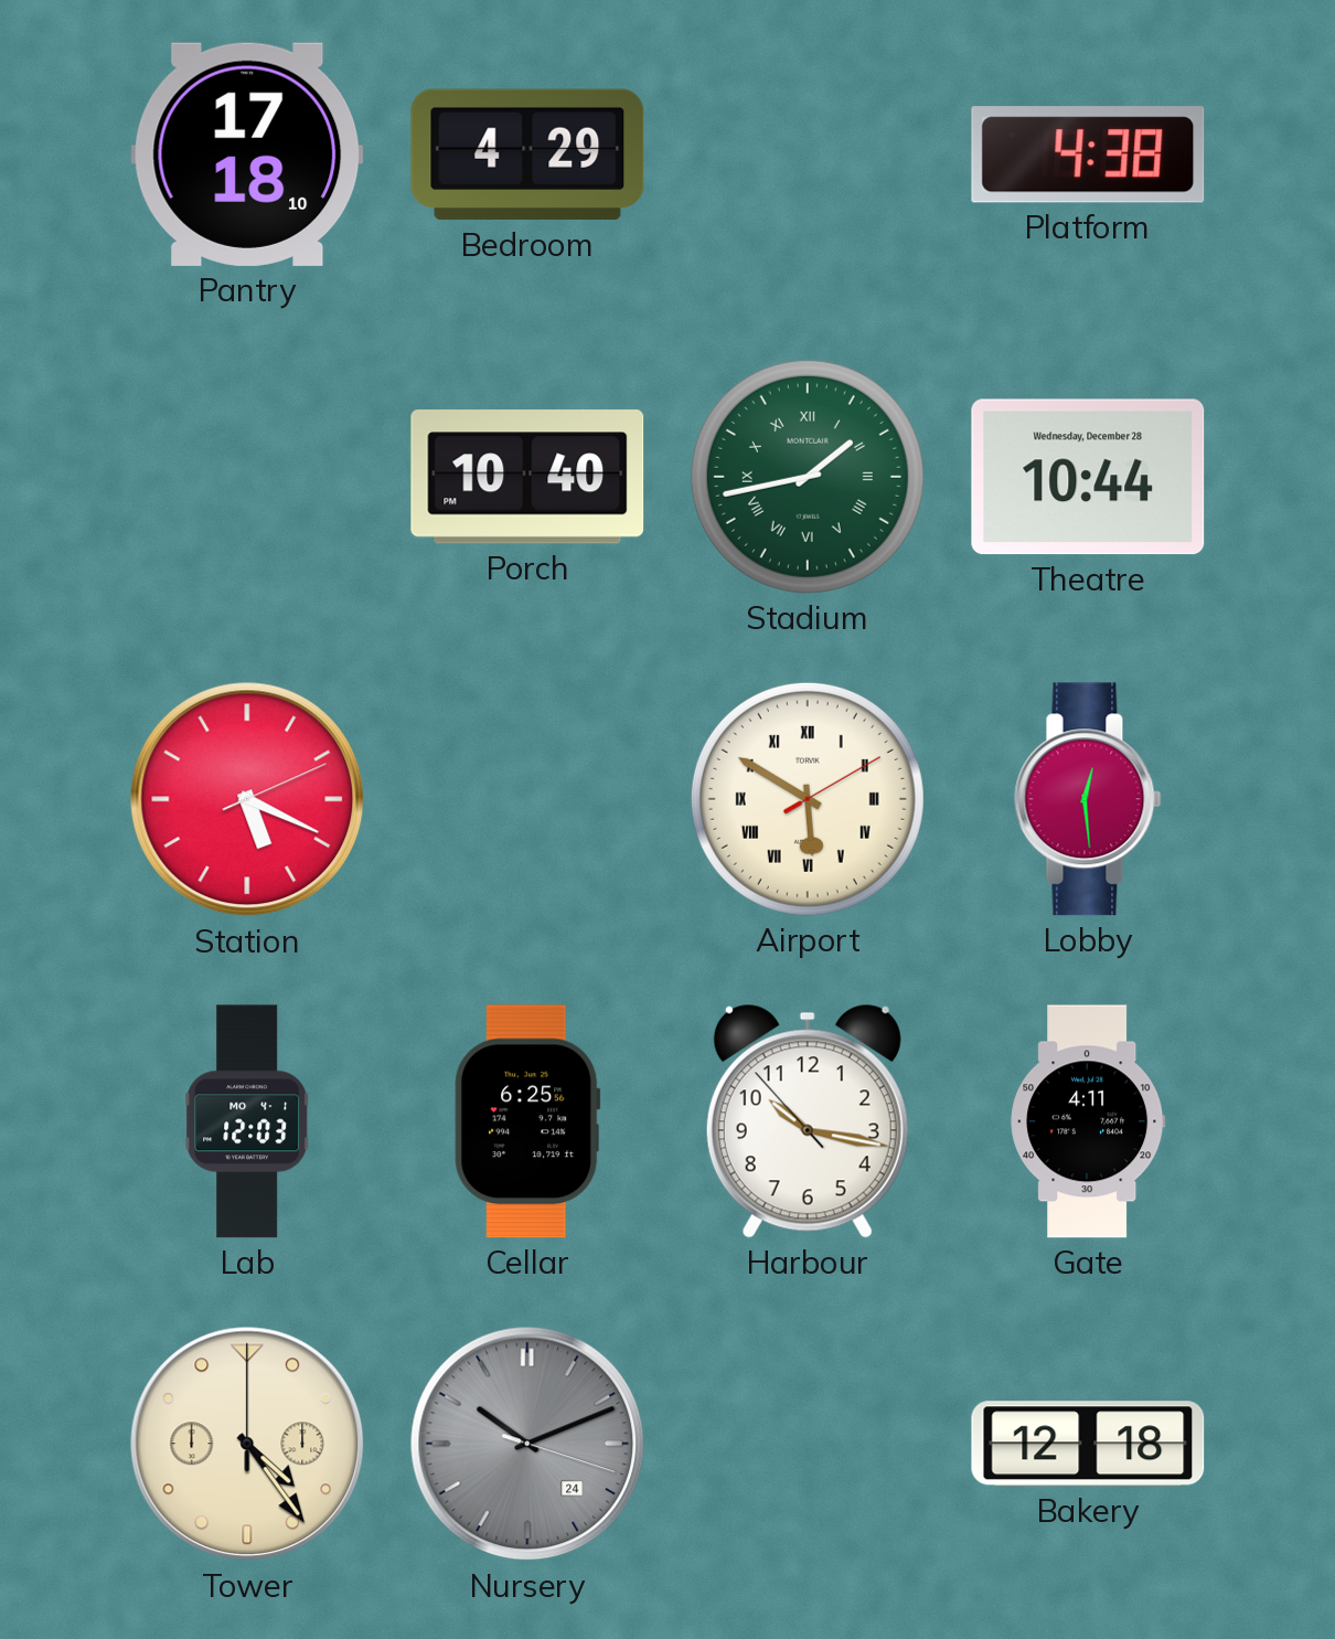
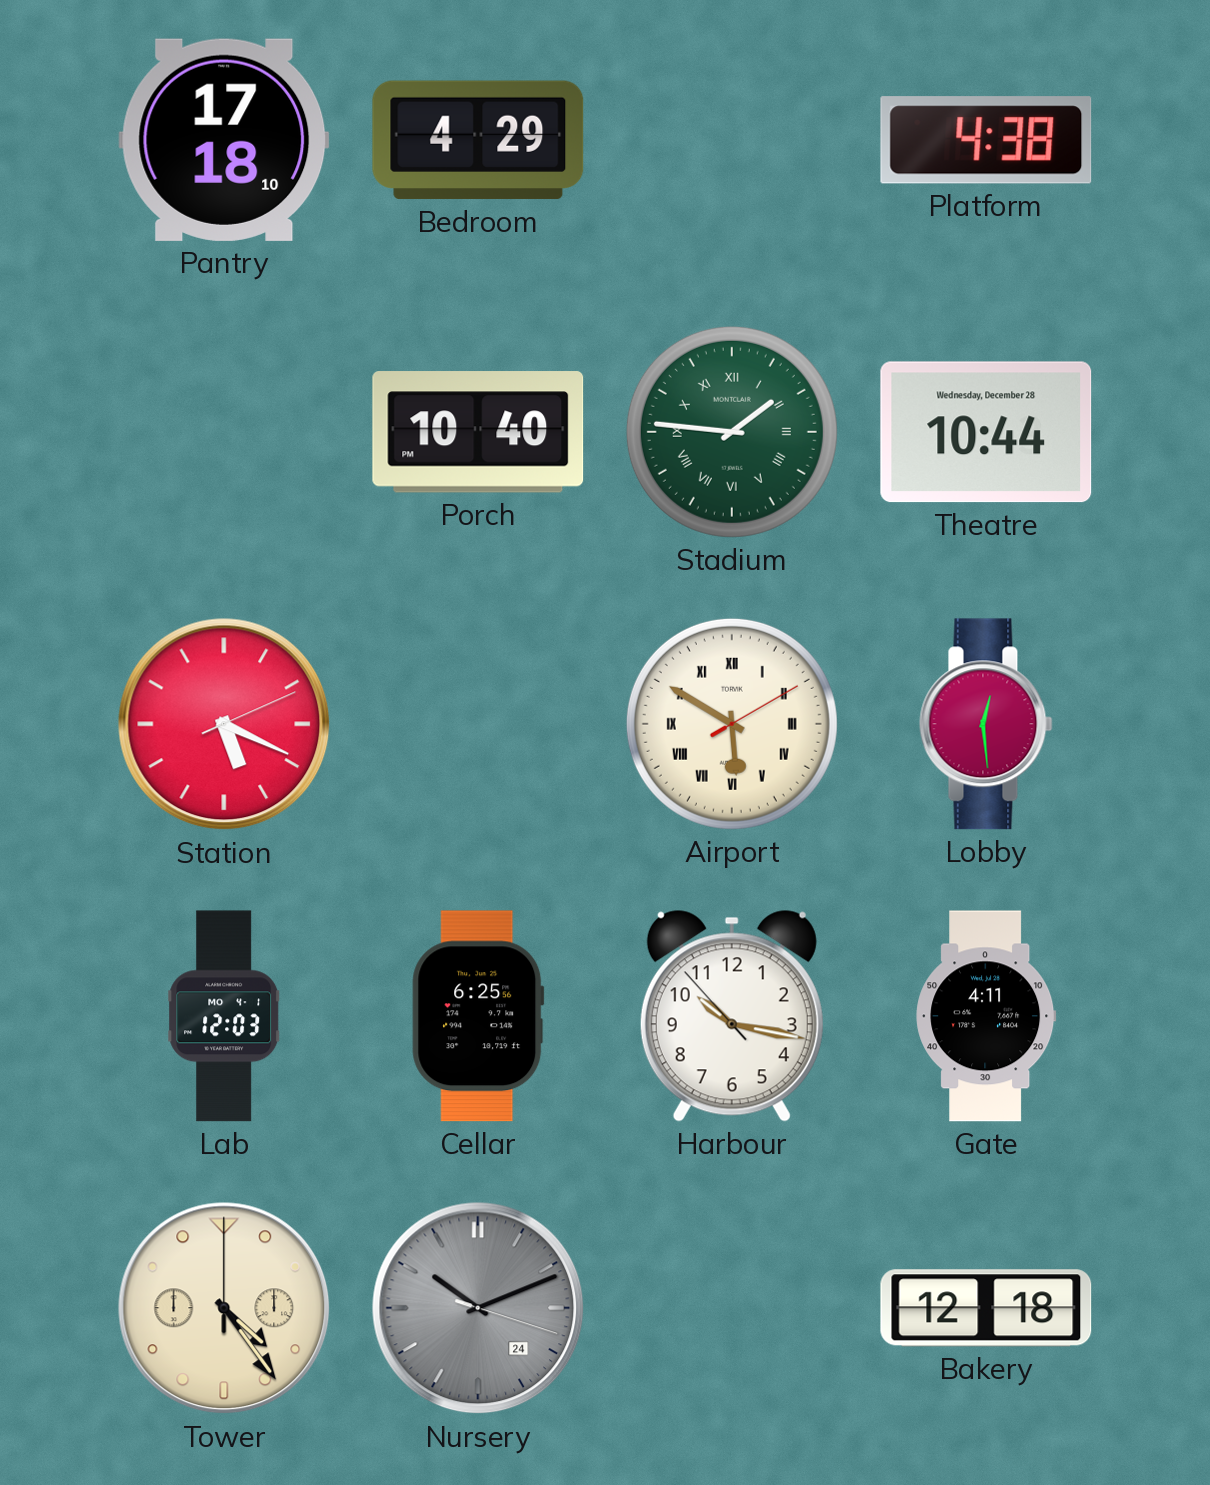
Stadium: 1:43 -> 1:46 (732, 432)
